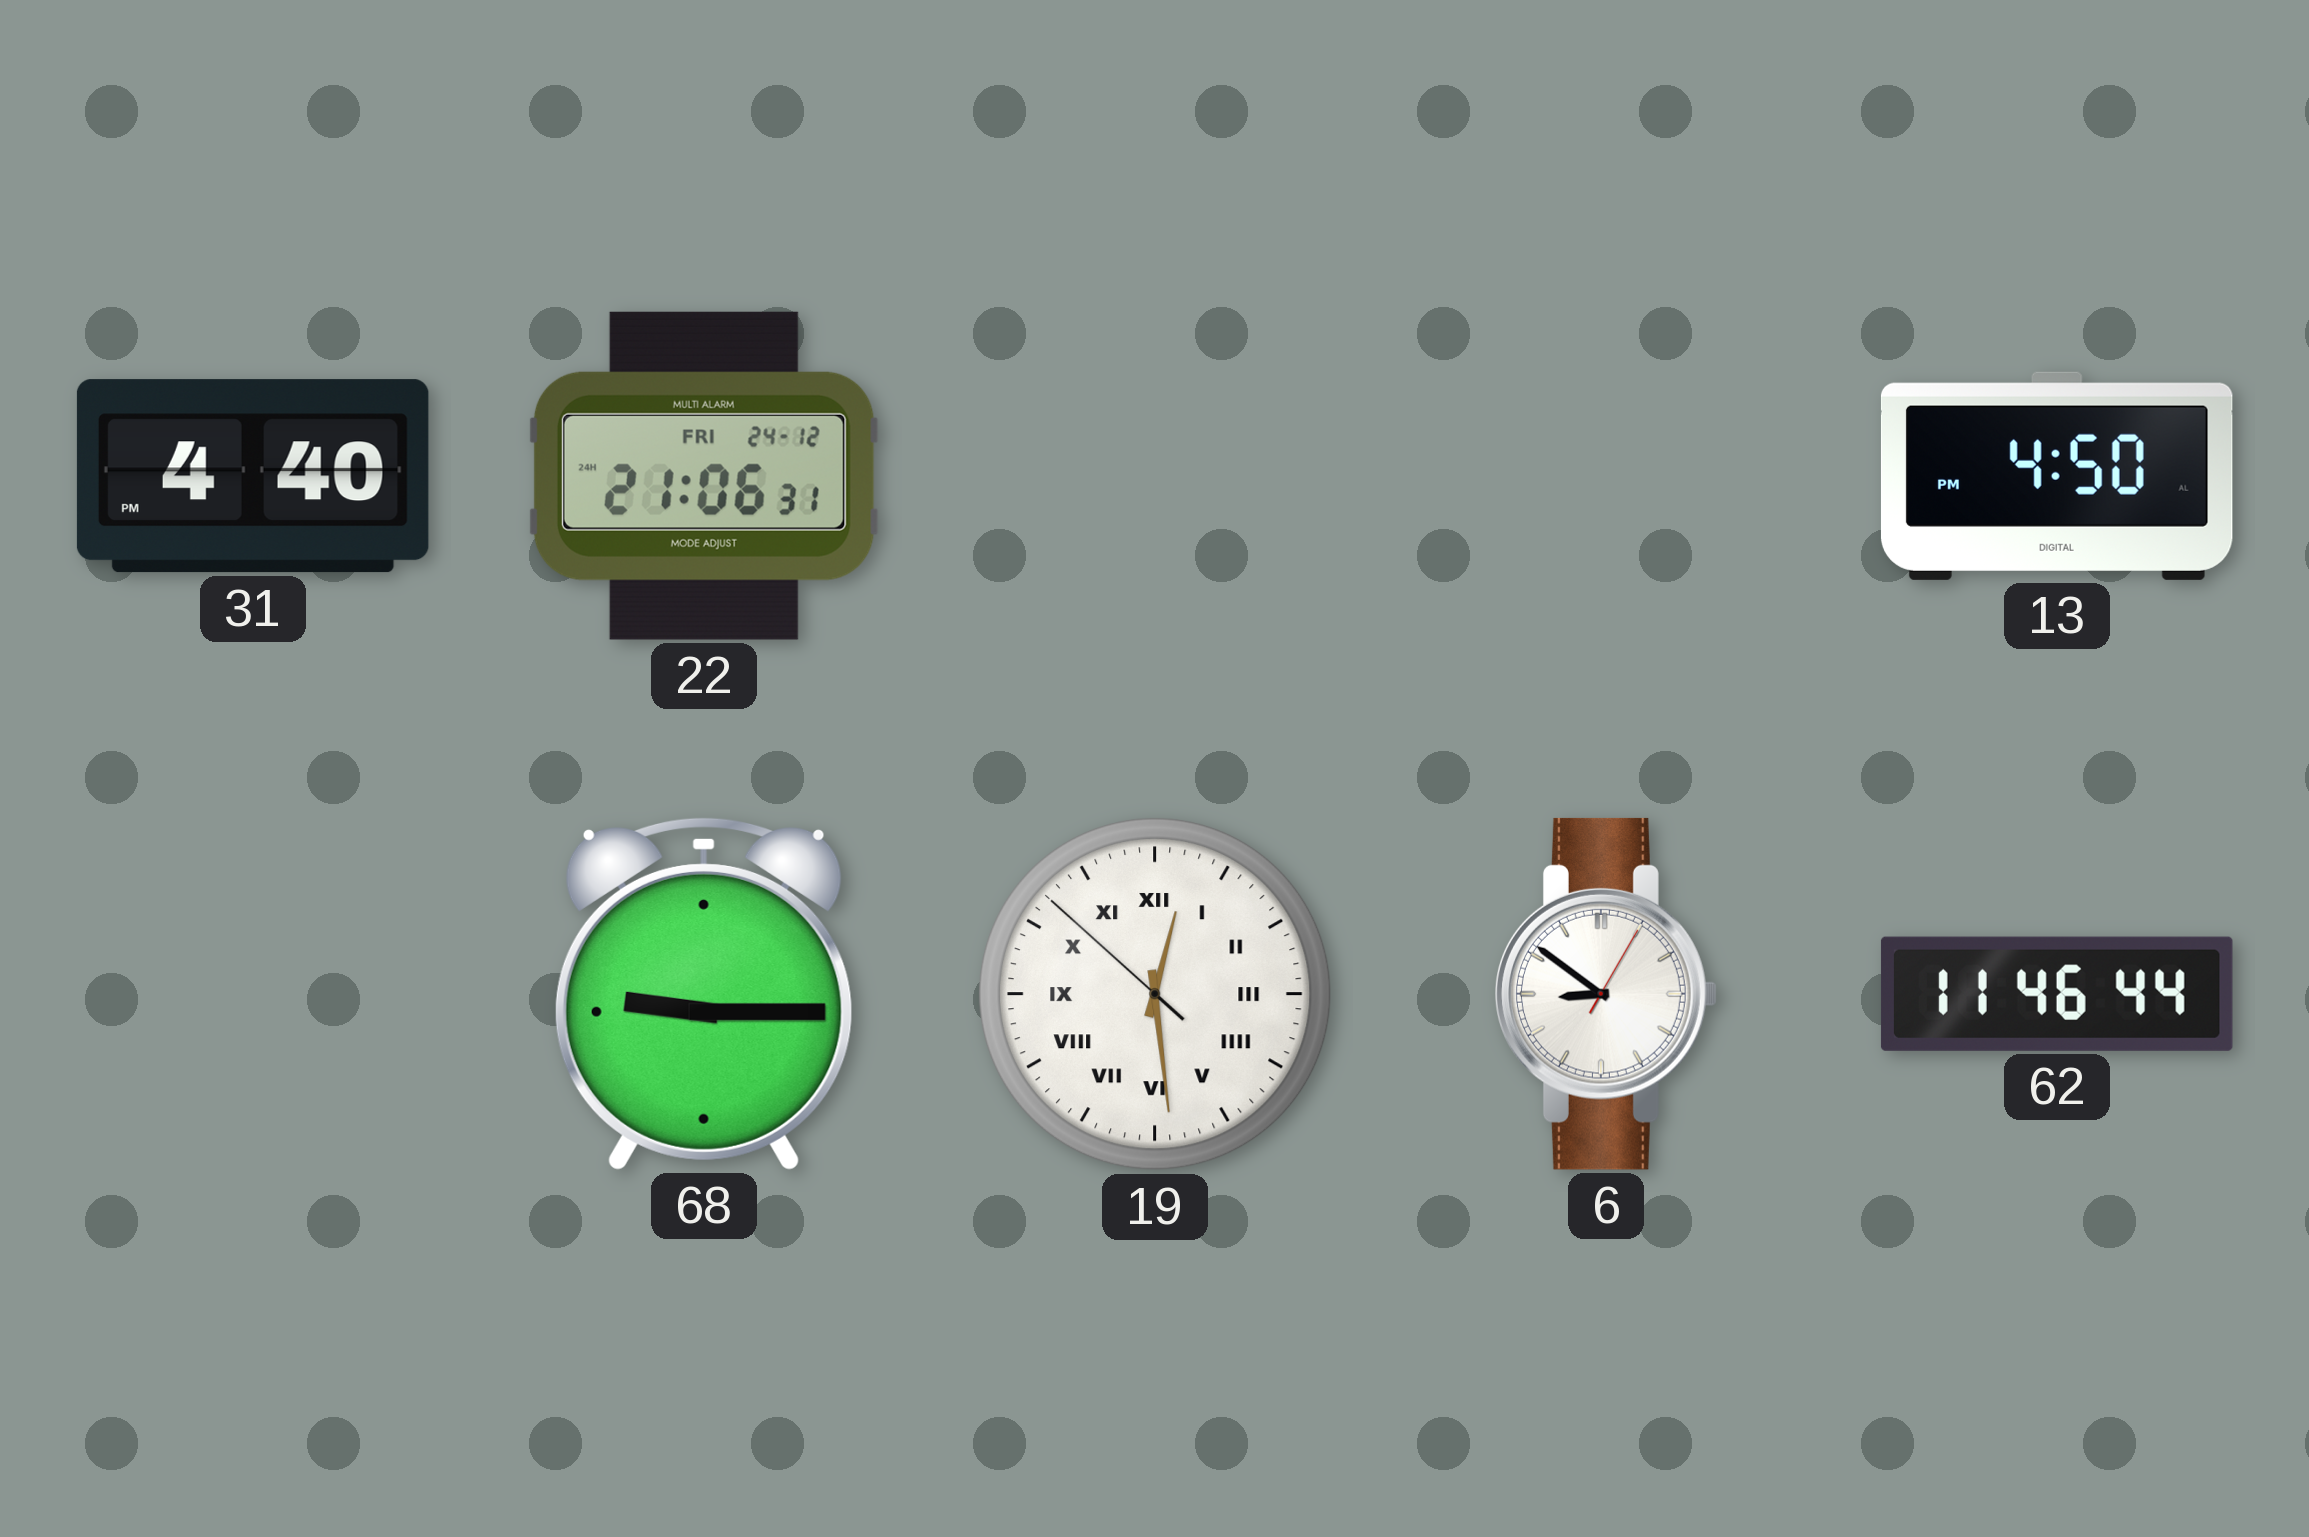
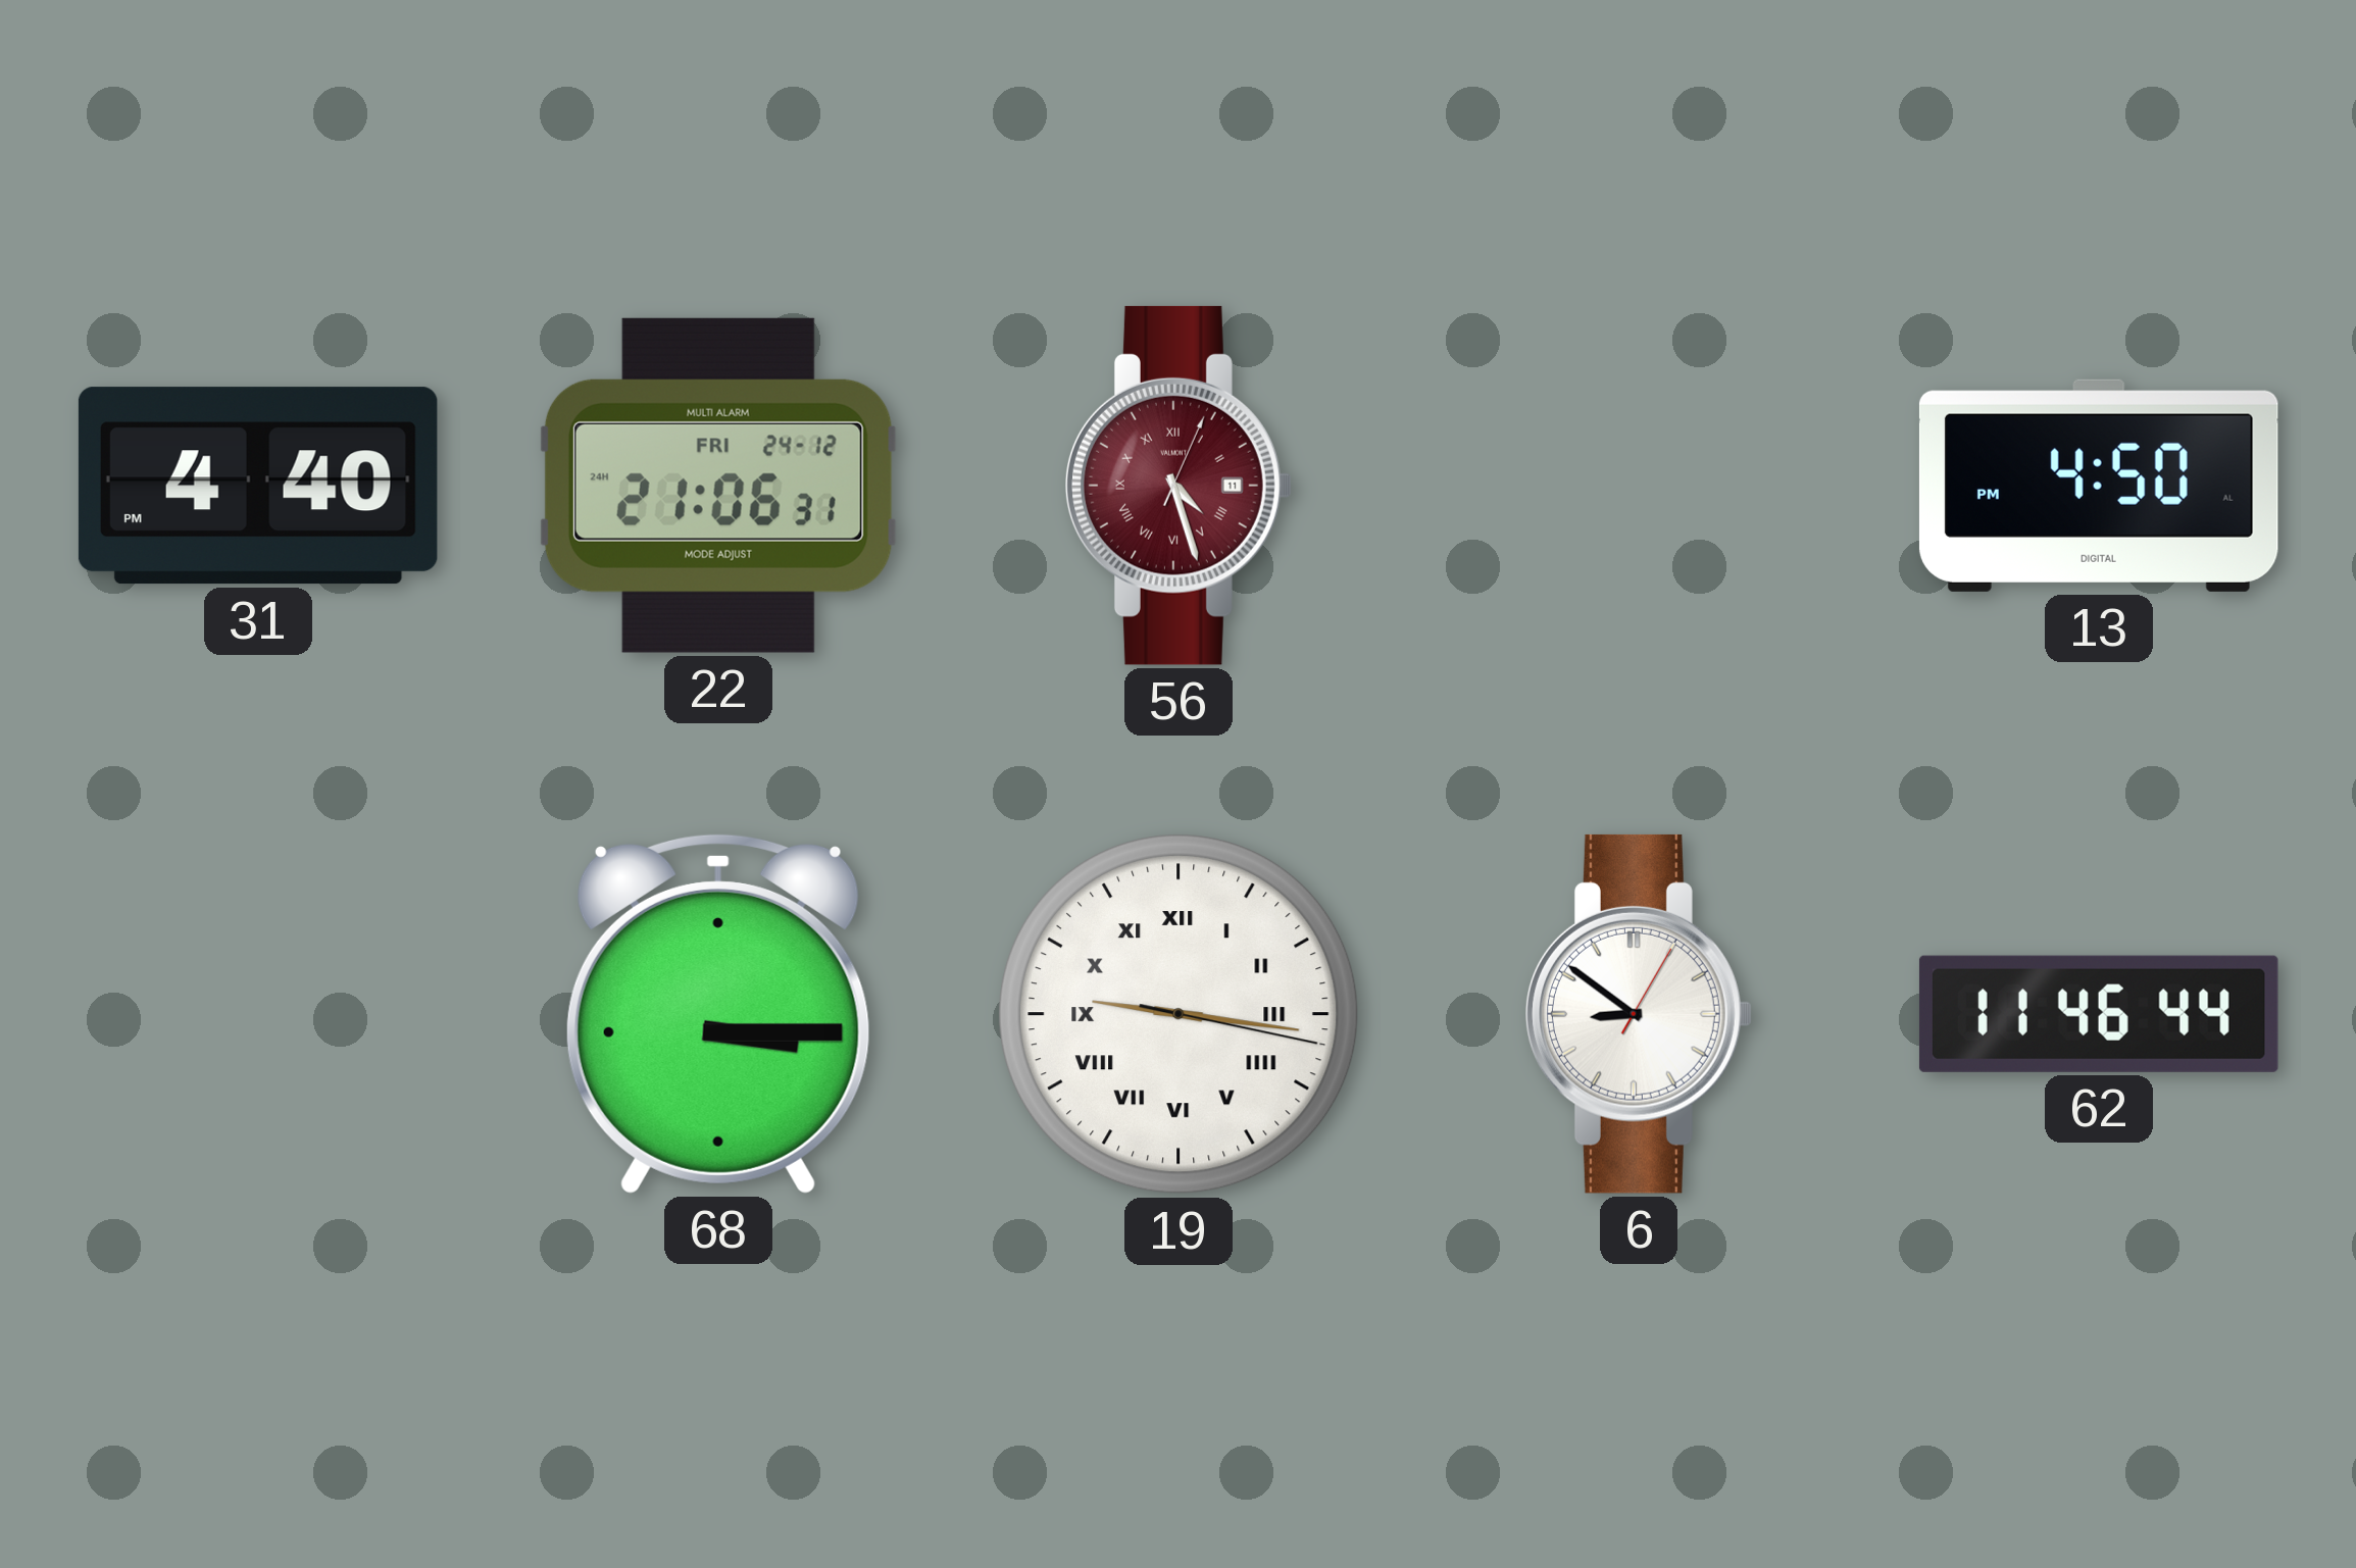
56: none -> 4:27 (1180, 486)
68: 9:15 -> 3:15 (718, 1013)
19: 12:28 -> 9:16 (1179, 1014)
